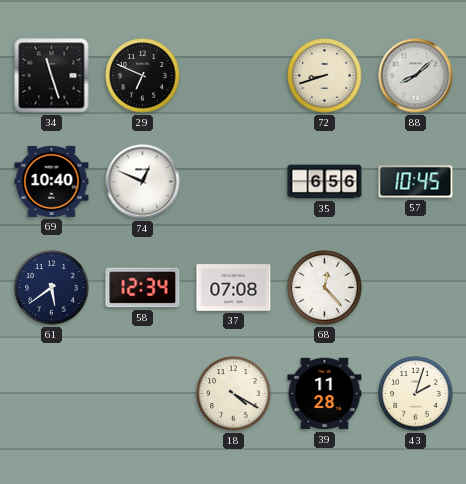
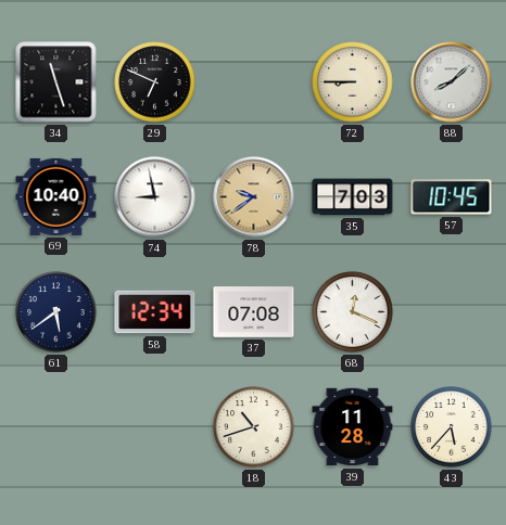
72: 8:42 -> 8:45 (353, 82)
74: 12:49 -> 8:58 (155, 197)
78: none -> 9:39 (254, 197)
35: 6:56 -> 7:03 (353, 197)
68: 12:23 -> 12:19 (353, 312)
18: 4:20 -> 10:42 (254, 427)
43: 2:03 -> 5:37 (452, 427)
